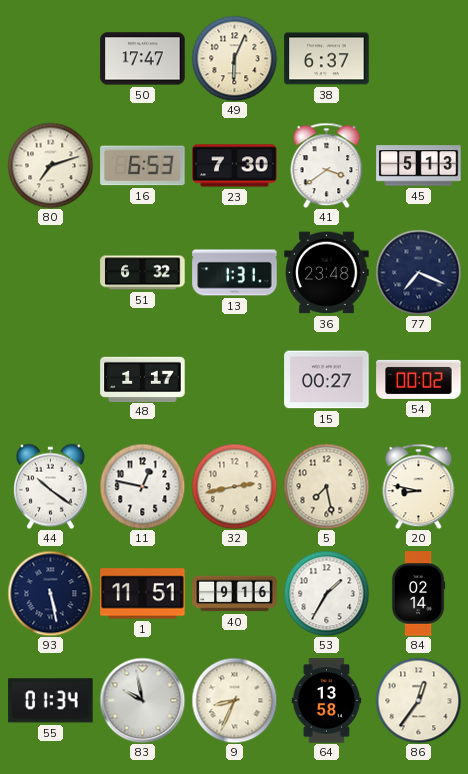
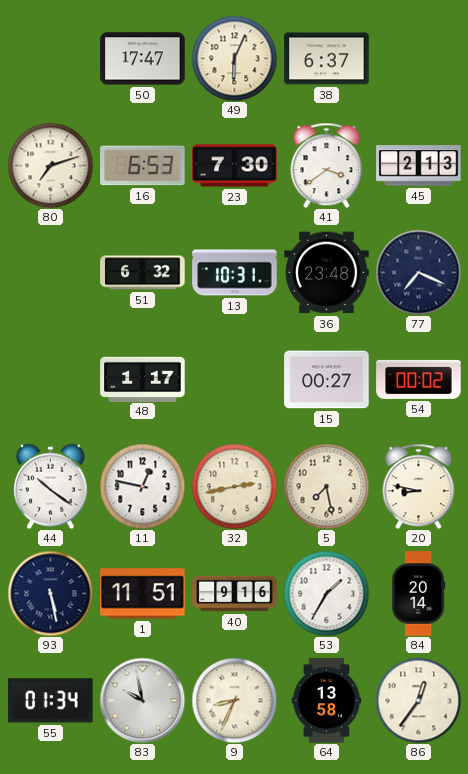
45: 5:13 -> 2:13 (419, 166)
13: 1:31 -> 10:31 (235, 273)
84: 02:14 -> 20:14 (418, 594)
